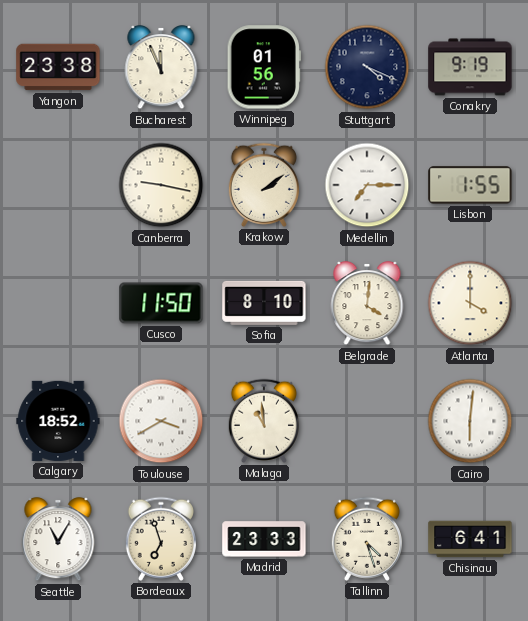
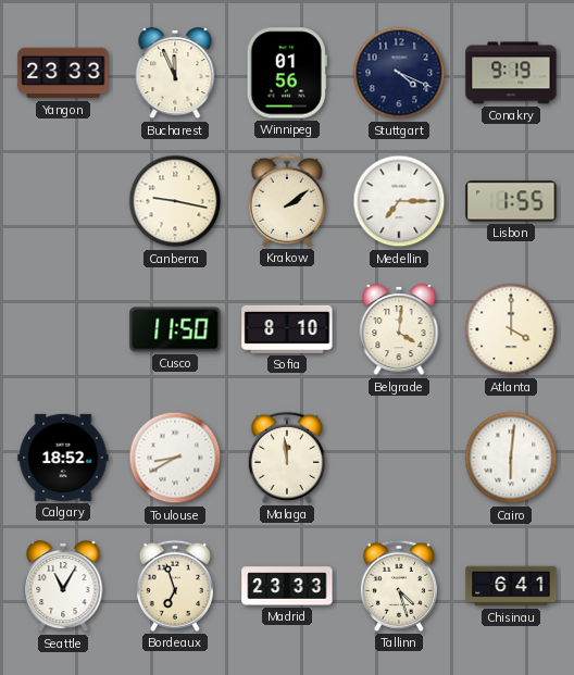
Yangon: 23:38 -> 23:33 (63, 73)
Toulouse: 3:40 -> 8:40 (175, 458)
Malaga: 10:59 -> 11:59 (287, 458)
